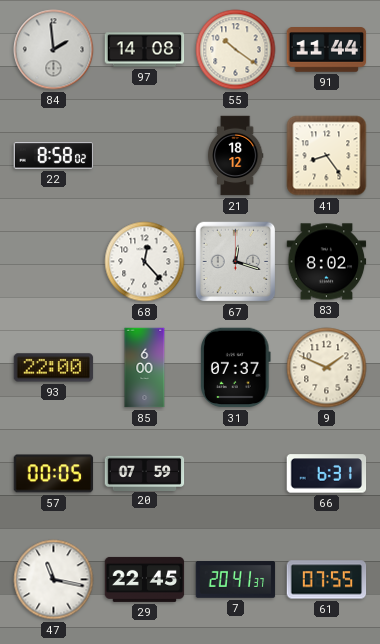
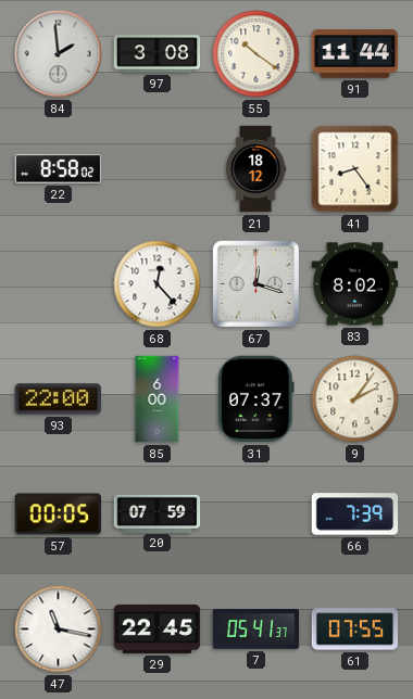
97: 14:08 -> 3:08 (158, 54)
9: 1:49 -> 2:06 (355, 399)
66: 6:31 -> 7:39 (355, 514)
7: 20:41 -> 05:41 (256, 630)
